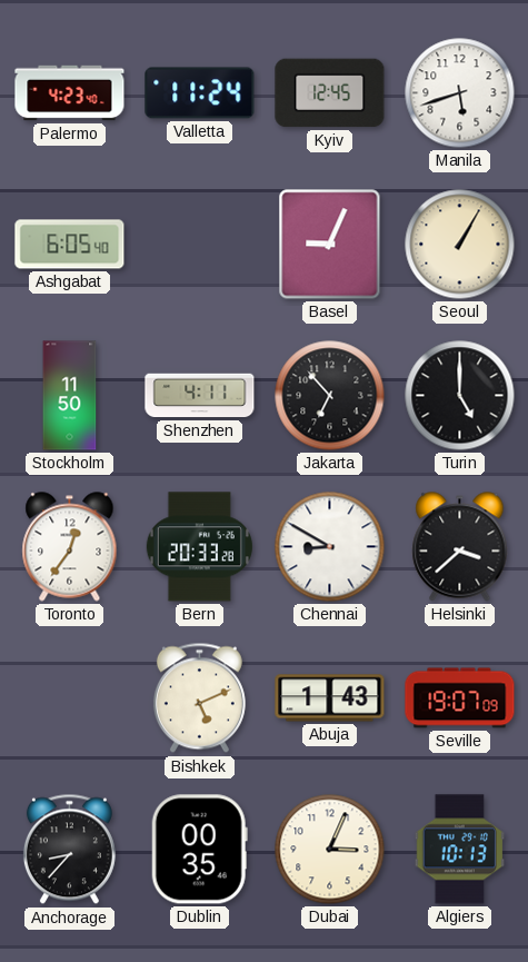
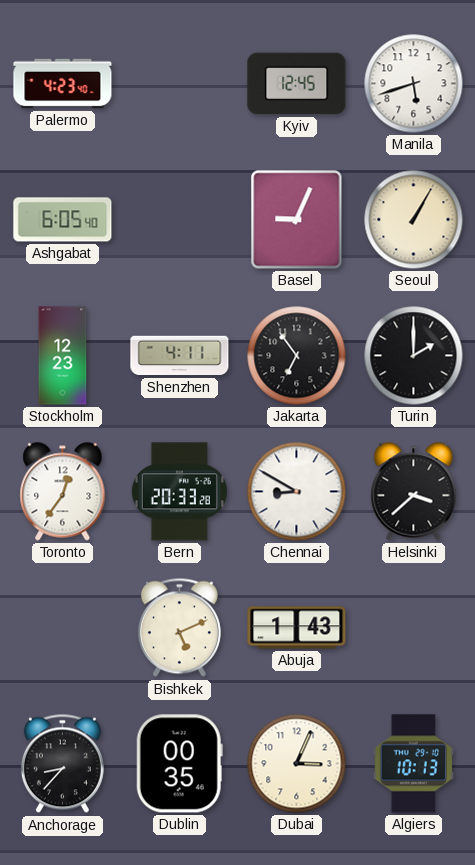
Valletta: 11:24 -> none (200, 93)
Stockholm: 11:50 -> 12:23 (63, 356)
Jakarta: 6:53 -> 6:54 (297, 356)
Turin: 5:00 -> 2:00 (414, 356)
Seville: 19:07 -> none (460, 698)
